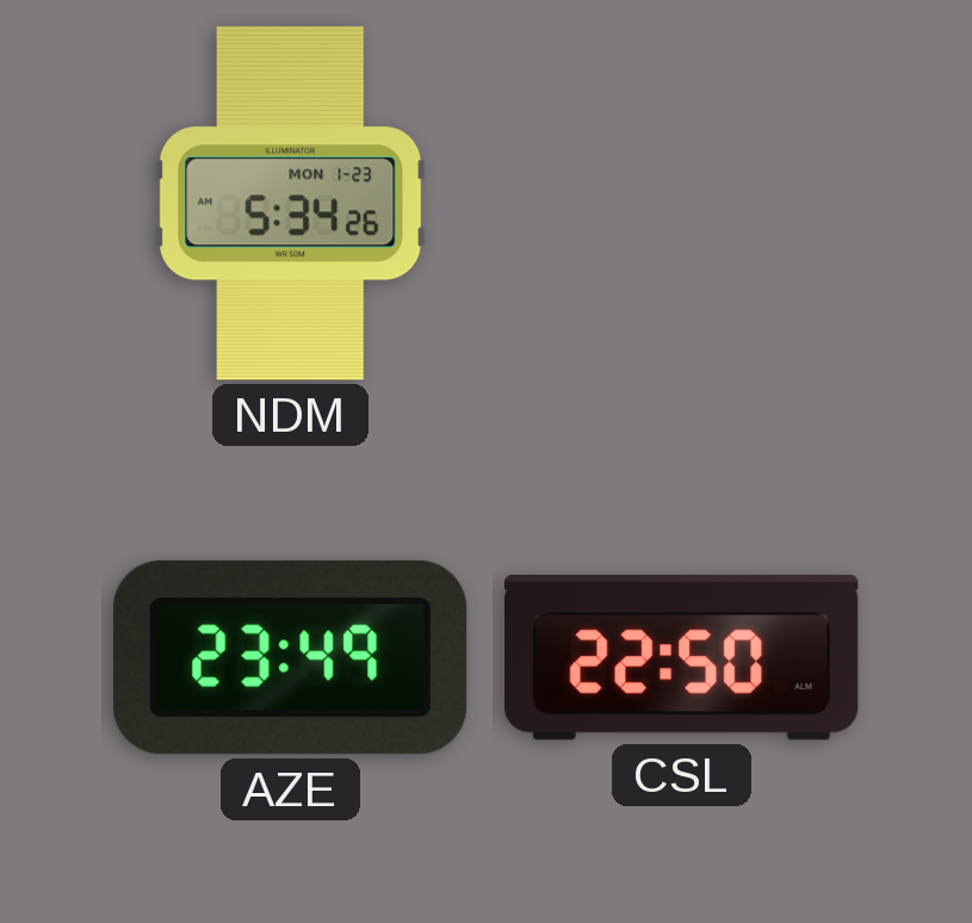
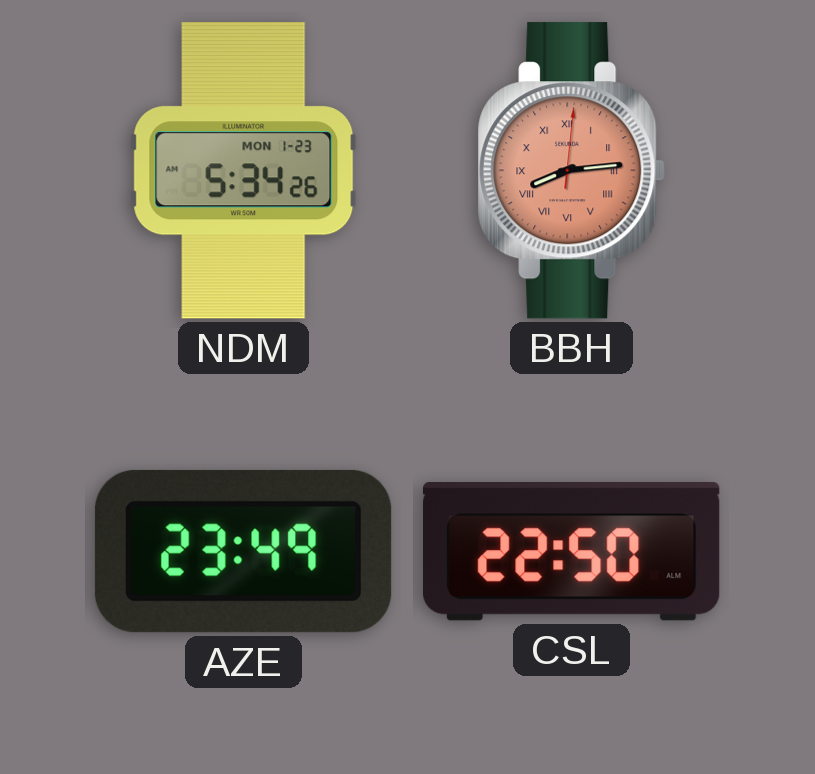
BBH: none -> 8:14 (572, 171)
